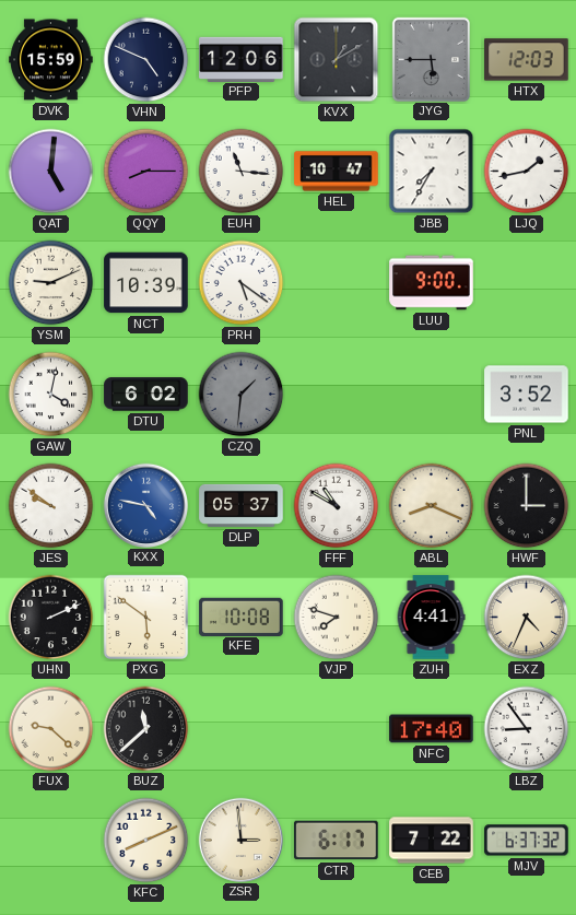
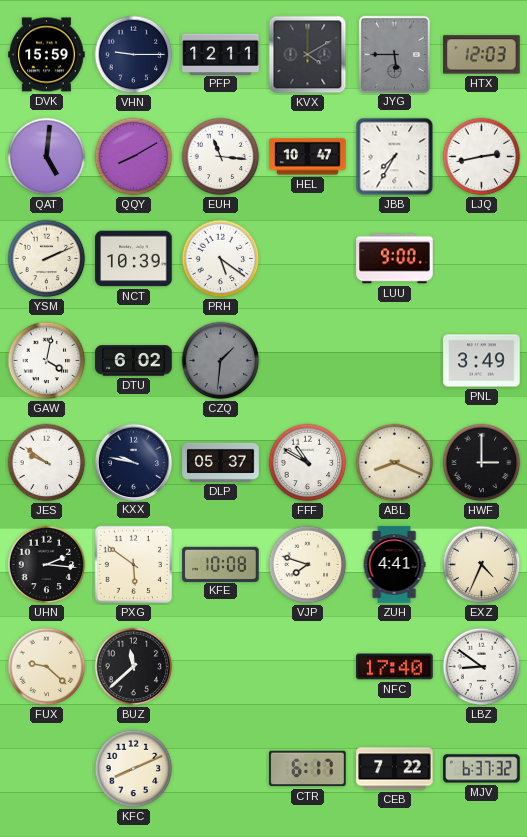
VHN: 4:49 -> 9:15 (134, 55)
PFP: 12:06 -> 12:11 (221, 54)
KVX: 1:10 -> 4:10 (308, 55)
QQY: 8:15 -> 8:10 (134, 157)
LJQ: 1:43 -> 2:43 (482, 157)
YSM: 9:11 -> 2:11 (47, 259)
PNL: 3:52 -> 3:49 (482, 361)
KXX: 4:47 -> 9:47 (133, 462)
KXX dial: blue -> navy (133, 462)
UHN: 2:11 -> 2:16 (47, 565)
LBZ: 8:54 -> 8:51 (482, 667)
ZSR: 2:59 -> none (240, 840)
